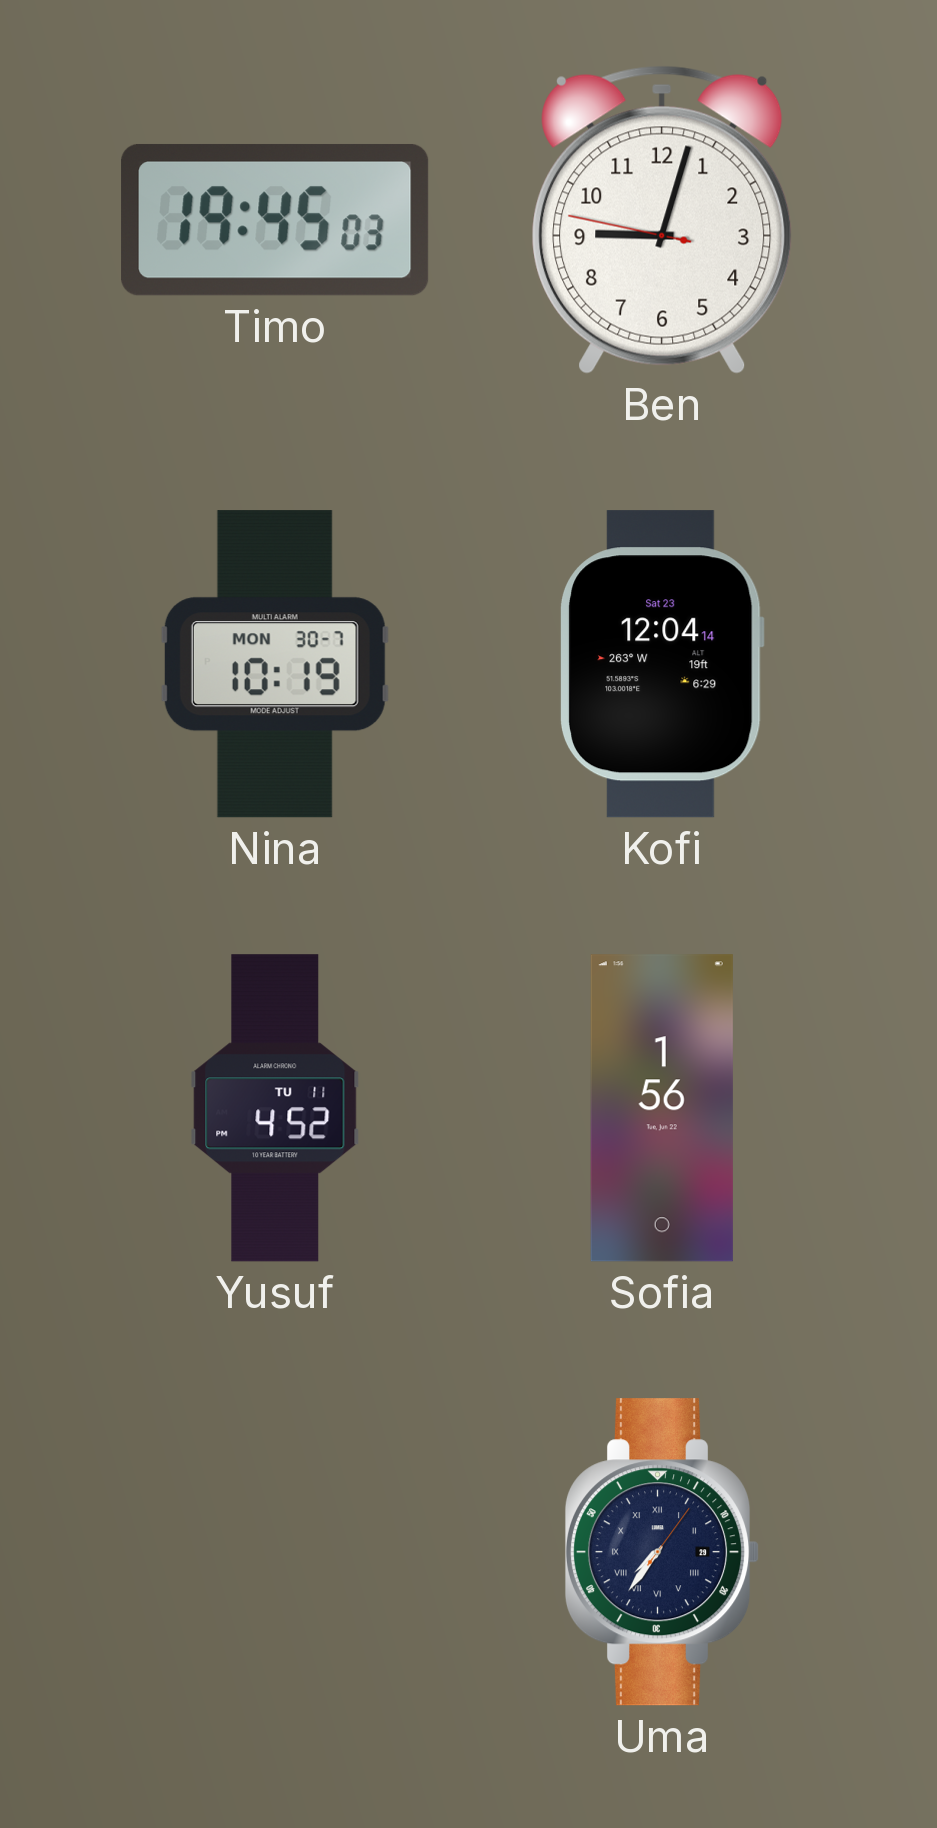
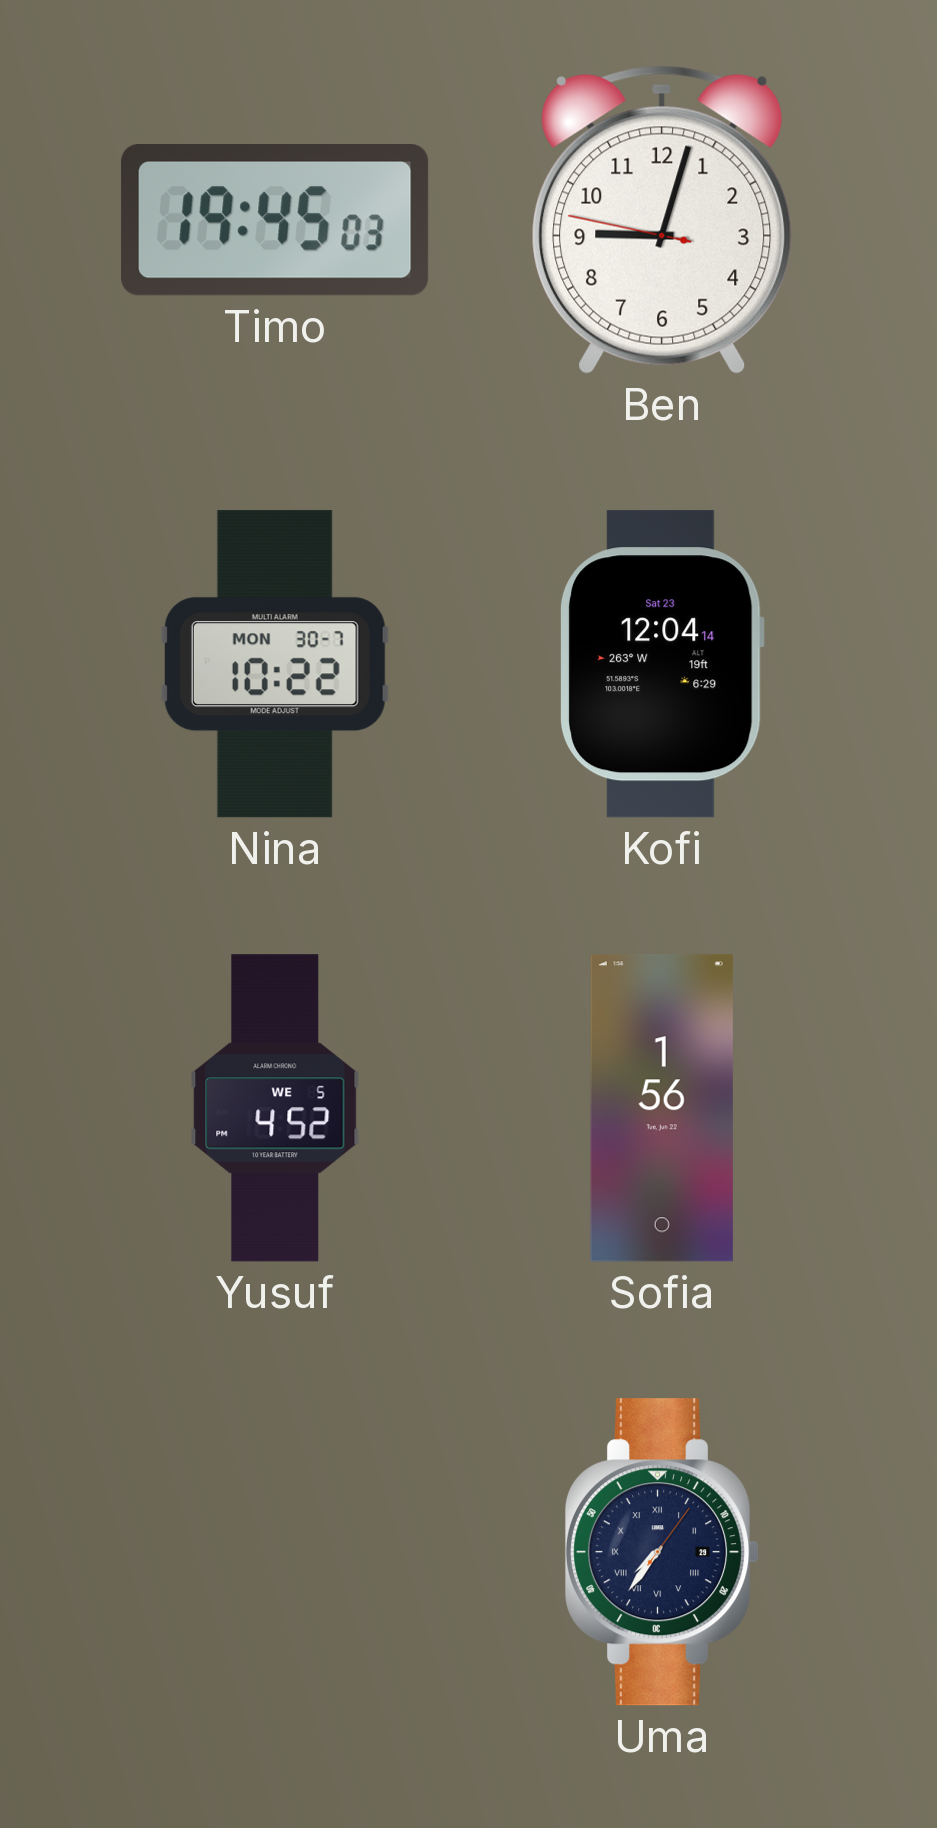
Nina: 10:19 -> 10:22 (275, 664)
Yusuf date: TU 11 -> WE 5 (275, 1108)
